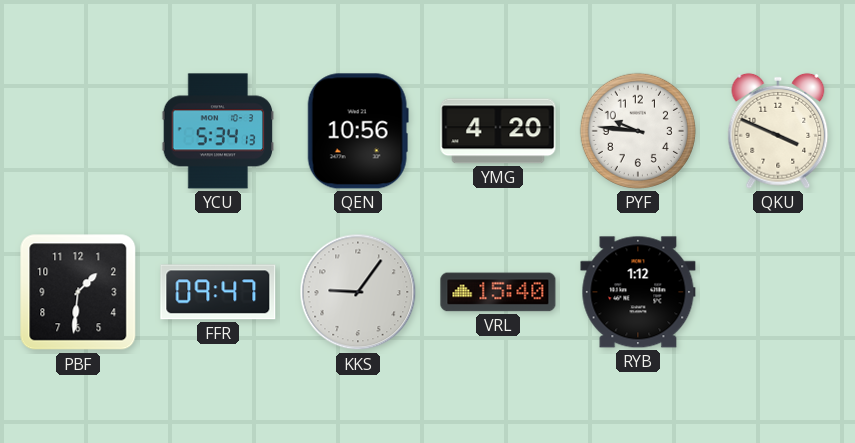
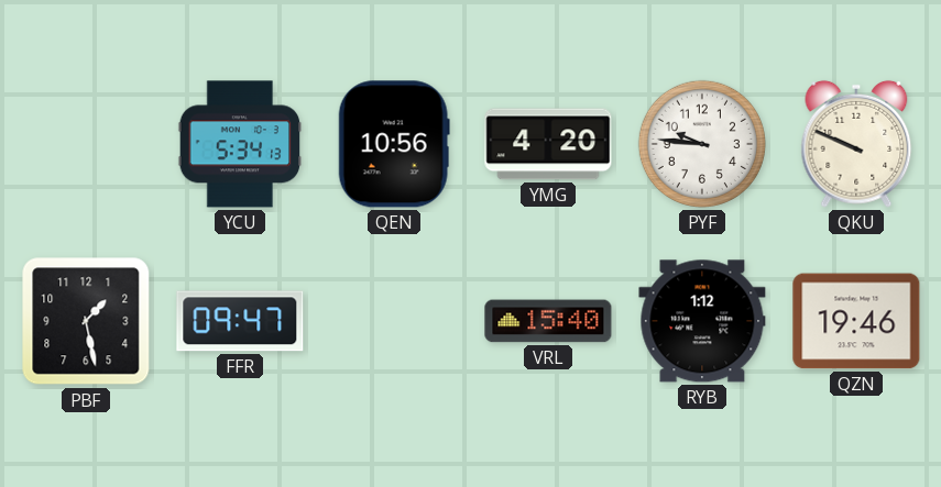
QKU: 3:49 -> 9:49 (856, 144)
PBF: 1:31 -> 1:28 (86, 321)
KKS: 9:06 -> none (358, 292)
QZN: none -> 19:46 (856, 321)
